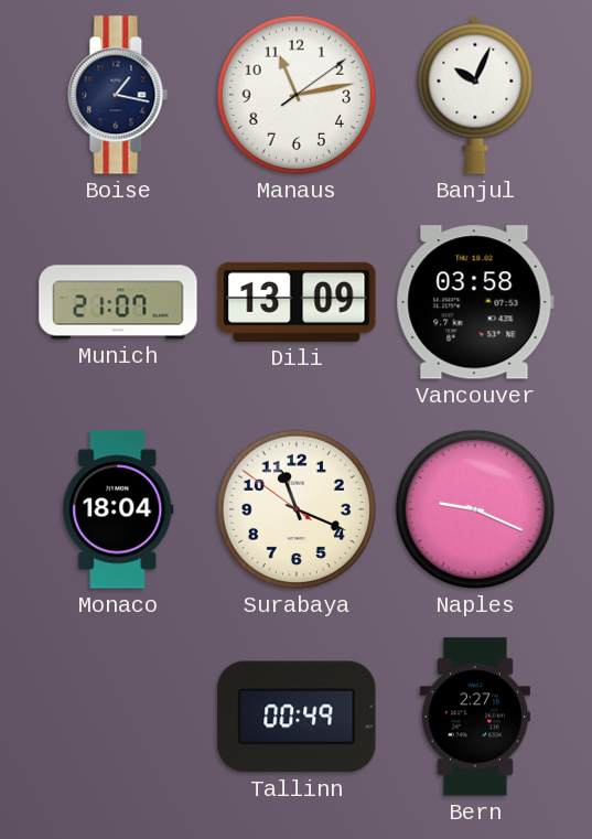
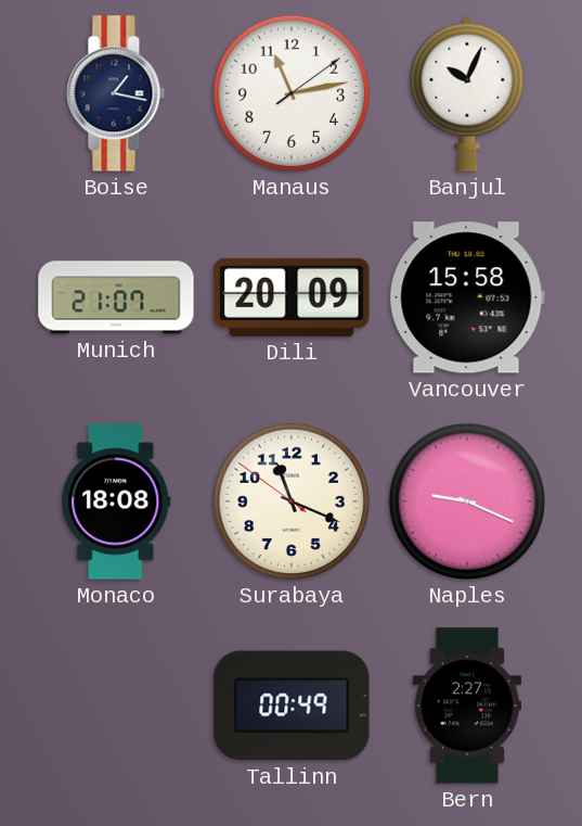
Dili: 13:09 -> 20:09 (292, 297)
Vancouver: 03:58 -> 15:58 (467, 297)
Monaco: 18:04 -> 18:08 (116, 501)
